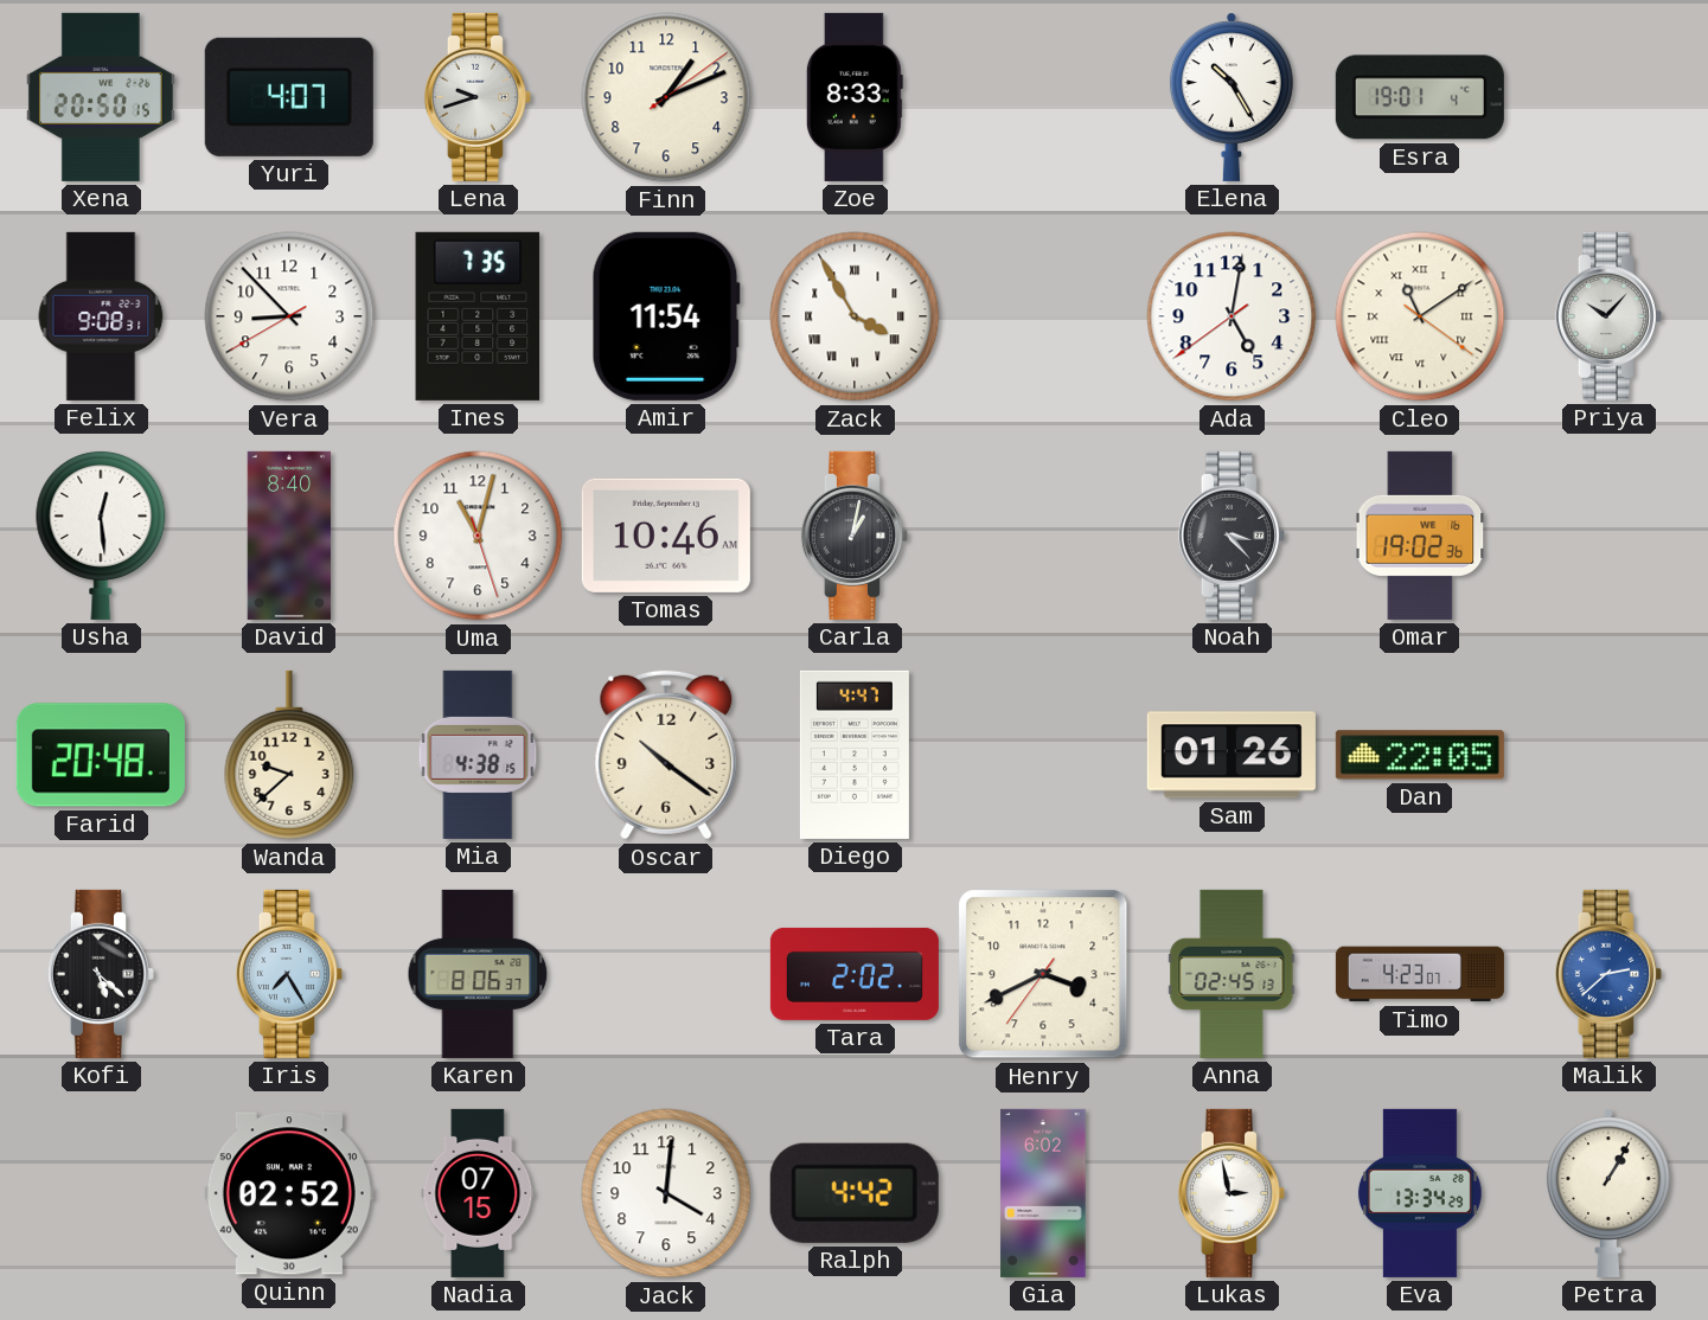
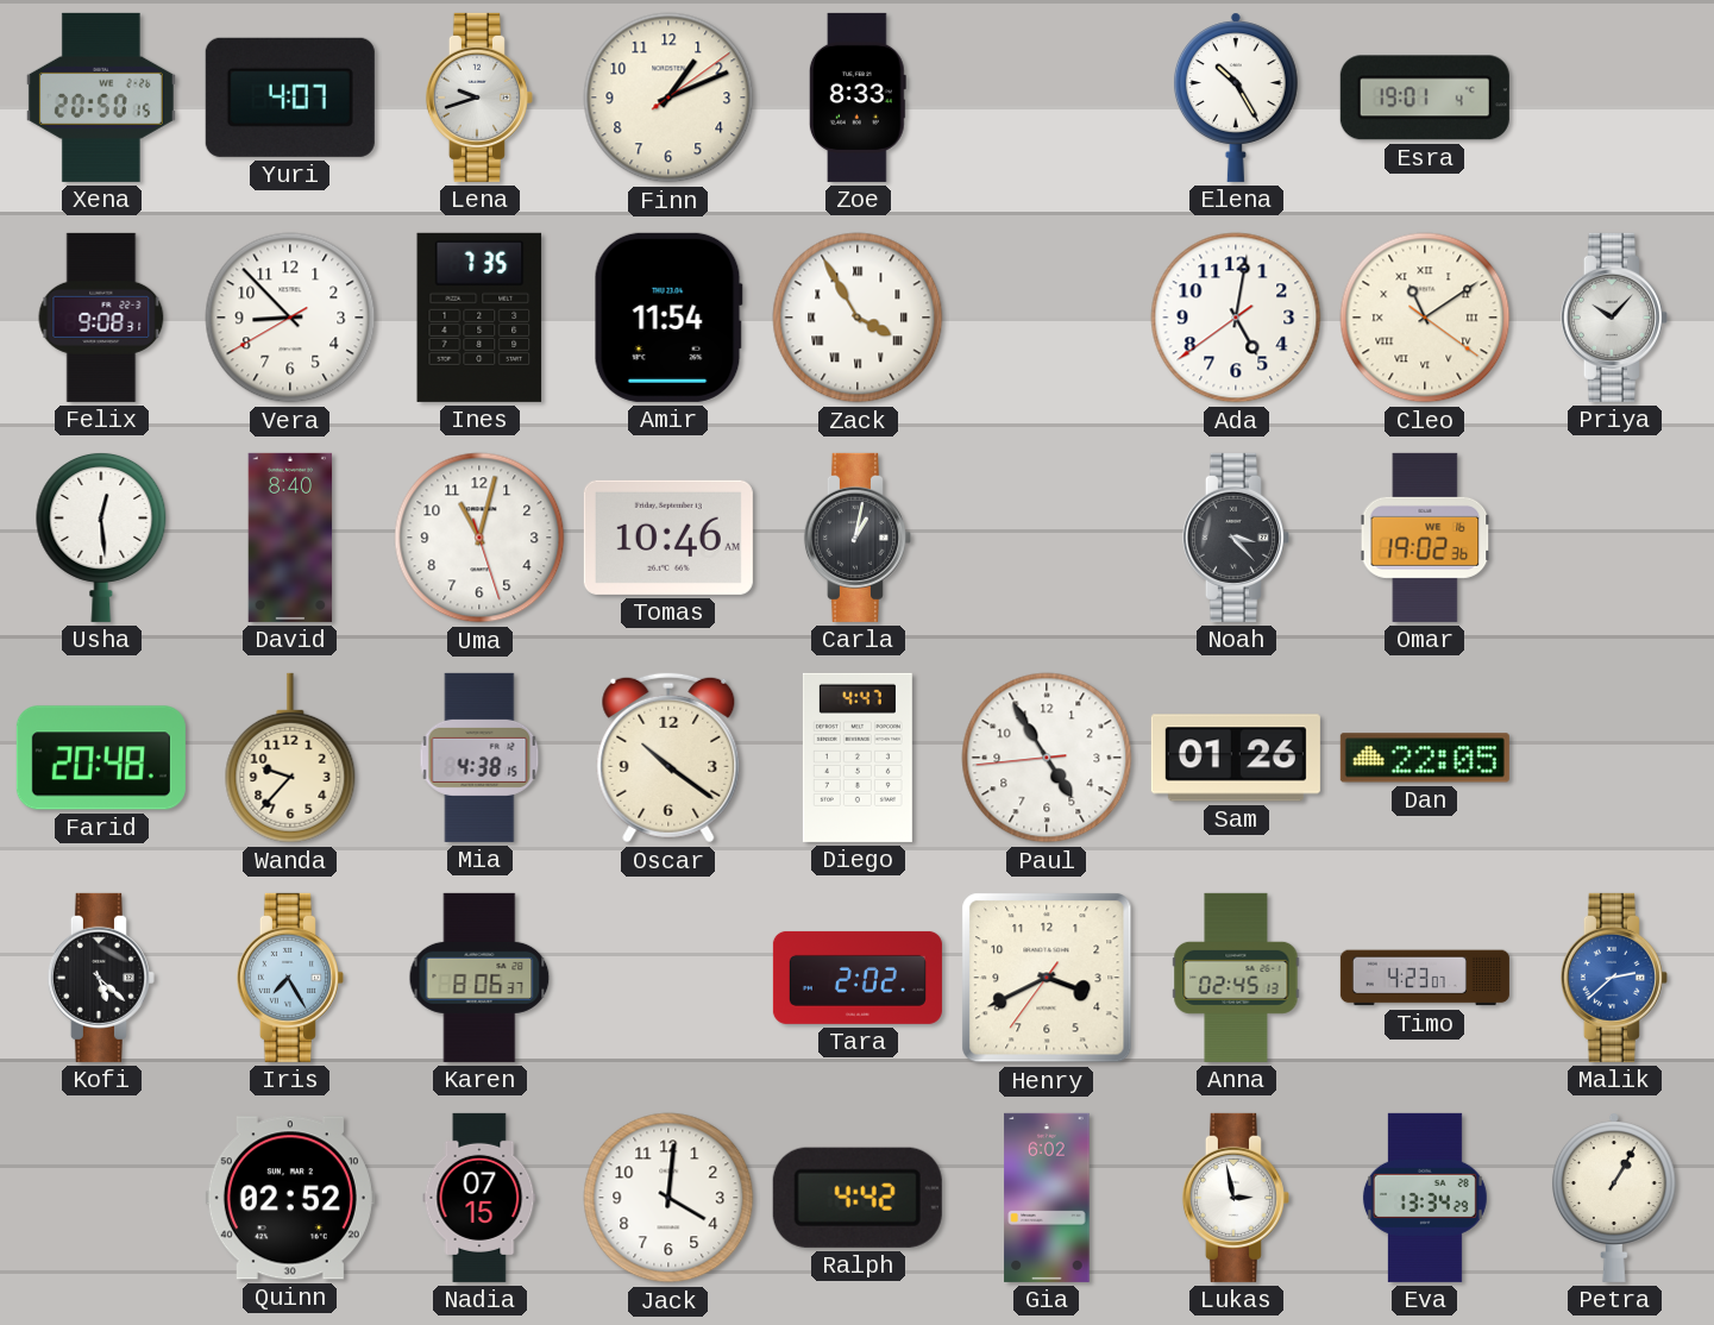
Wanda: 9:38 -> 9:37 (290, 758)
Paul: none -> 4:54 (1047, 758)
